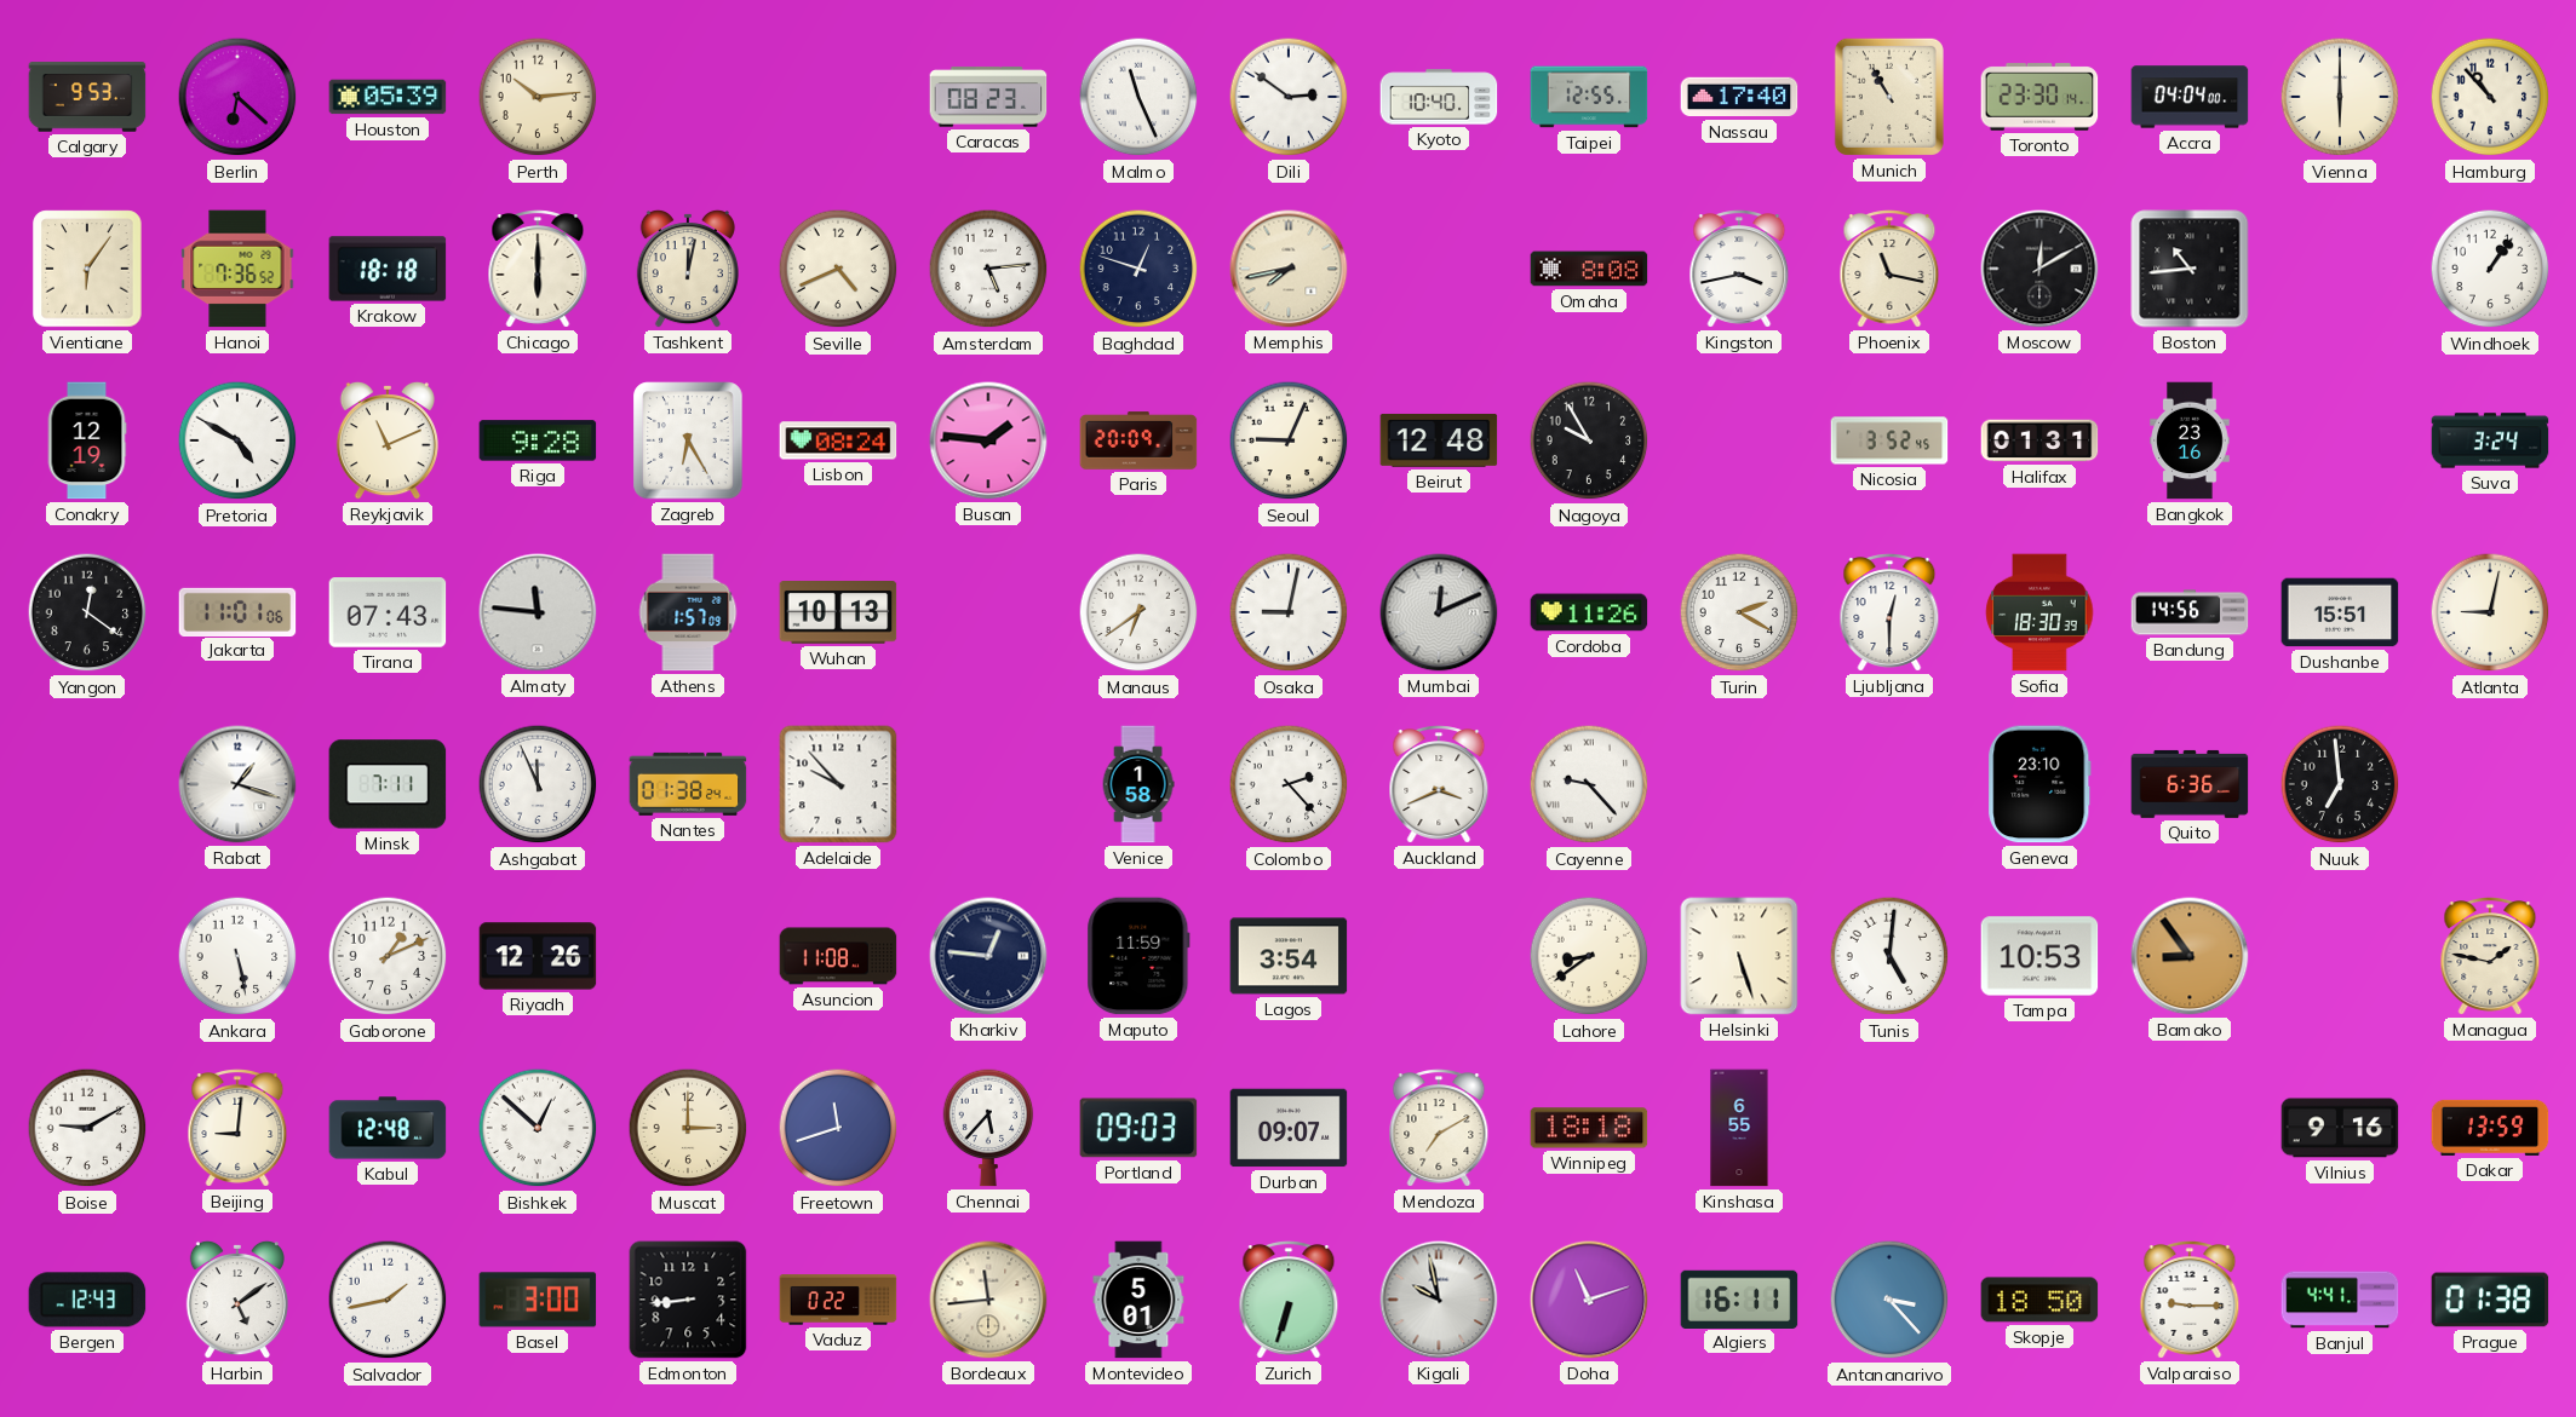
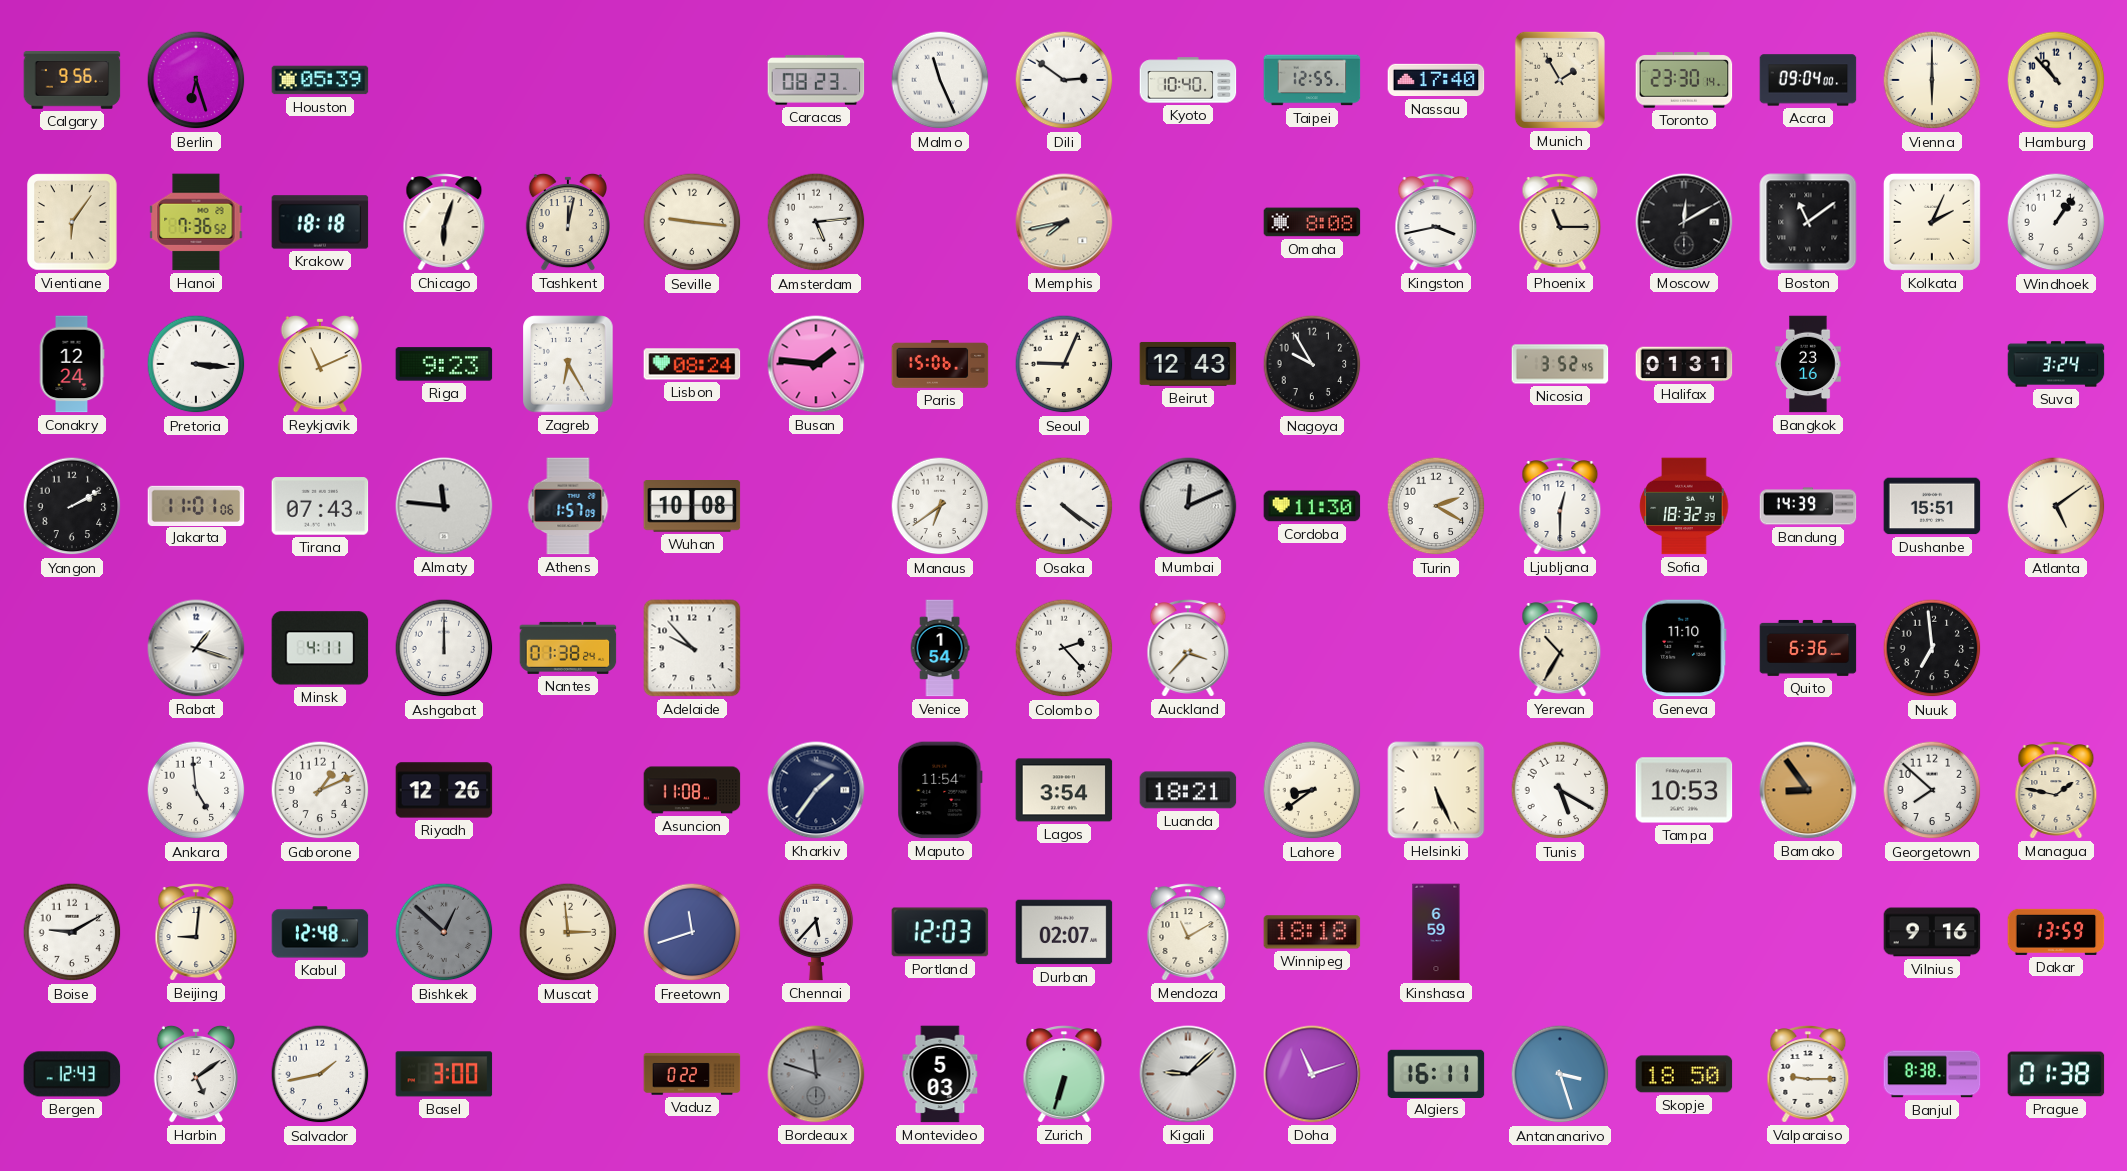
Calgary: 9:53 -> 9:56 (72, 80)
Berlin: 6:22 -> 6:27 (196, 80)
Perth: 10:14 -> none (538, 97)
Munich: 10:55 -> 1:55 (1560, 80)
Accra: 04:04 -> 09:04 (1808, 80)
Chicago: 6:00 -> 6:03 (444, 222)
Seville: 4:41 -> 9:16 (692, 222)
Baghdad: 12:48 -> none (1138, 269)
Phoenix: 11:17 -> 11:15 (1560, 222)
Boston: 10:44 -> 11:09 (1808, 222)
Kolkata: none -> 2:04 (1932, 222)
Conakry: 12:19 -> 12:24 (72, 364)
Pretoria: 4:50 -> 3:16 (196, 364)
Riga: 9:28 -> 9:23 (444, 364)
Paris: 20:09 -> 15:06 (940, 364)
Beirut: 12:48 -> 12:43 (1188, 364)
Yangon: 12:21 -> 2:10 (72, 506)
Wuhan: 10:13 -> 10:08 (692, 507)
Osaka: 9:02 -> 4:21 (1064, 506)
Cordoba: 11:26 -> 11:30 (1312, 506)
Sofia: 18:30 -> 18:32 (1684, 506)
Bandung: 14:56 -> 14:39 (1808, 506)
Atlanta: 9:02 -> 5:09 (2056, 506)
Minsk: 7:11 -> 4:11 (320, 648)
Ashgabat: 11:56 -> 12:00 (444, 648)
Venice: 1:58 -> 1:54 (940, 648)
Auckland: 3:41 -> 3:37 (1188, 648)
Cayenne: 9:23 -> none (1589, 784)
Yerevan: none -> 10:35 (1560, 648)
Geneva: 23:10 -> 11:10 (1684, 648)
Ankara: 5:28 -> 4:59 (196, 790)
Kharkiv: 12:46 -> 1:36 (816, 790)
Maputo: 11:59 -> 11:54 (940, 790)
Luanda: none -> 18:21 (1188, 790)
Helsinki: 5:27 -> 5:26 (1436, 790)
Tunis: 5:01 -> 5:20 (1560, 790)
Georgetown: none -> 7:52 (1932, 790)
Bishkek dial: white -> grey (444, 932)
Muscat: 3:00 -> 2:59 (568, 932)
Portland: 09:03 -> 12:03 (940, 932)
Durban: 09:07 -> 02:07 (1064, 932)
Mendoza: 7:10 -> 11:10 (1188, 932)
Kinshasa: 6:55 -> 6:59 (1436, 932)
Edmonton: 8:44 -> none (688, 1300)
Bordeaux: 11:44 -> 11:48 (816, 1074)
Bordeaux dial: cream -> grey (816, 1074)
Montevideo: 5:01 -> 5:03 (940, 1074)
Kigali: 9:58 -> 9:08 (1188, 1074)
Antananarivo: 3:23 -> 3:27 (1560, 1074)
Banjul: 4:41 -> 8:38 (1932, 1074)
